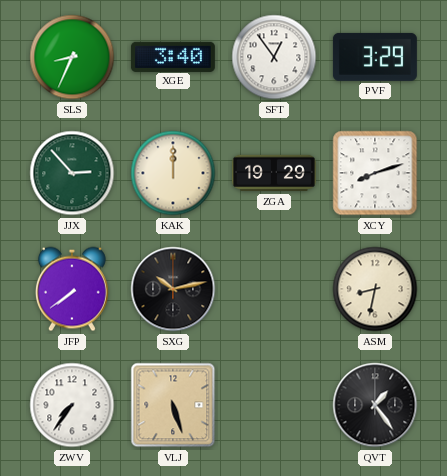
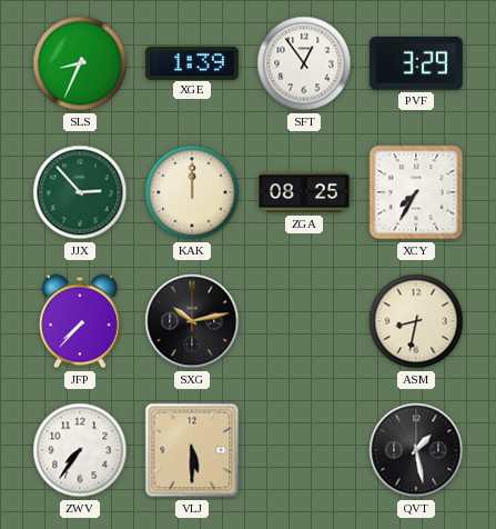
XGE: 3:40 -> 1:39 (192, 62)
ZGA: 19:29 -> 08:25 (304, 192)
XCY: 8:12 -> 7:35 (416, 192)
JFP: 7:39 -> 7:37 (80, 321)
VLJ: 5:27 -> 5:30 (192, 450)
QVT: 1:24 -> 1:28 (416, 450)
